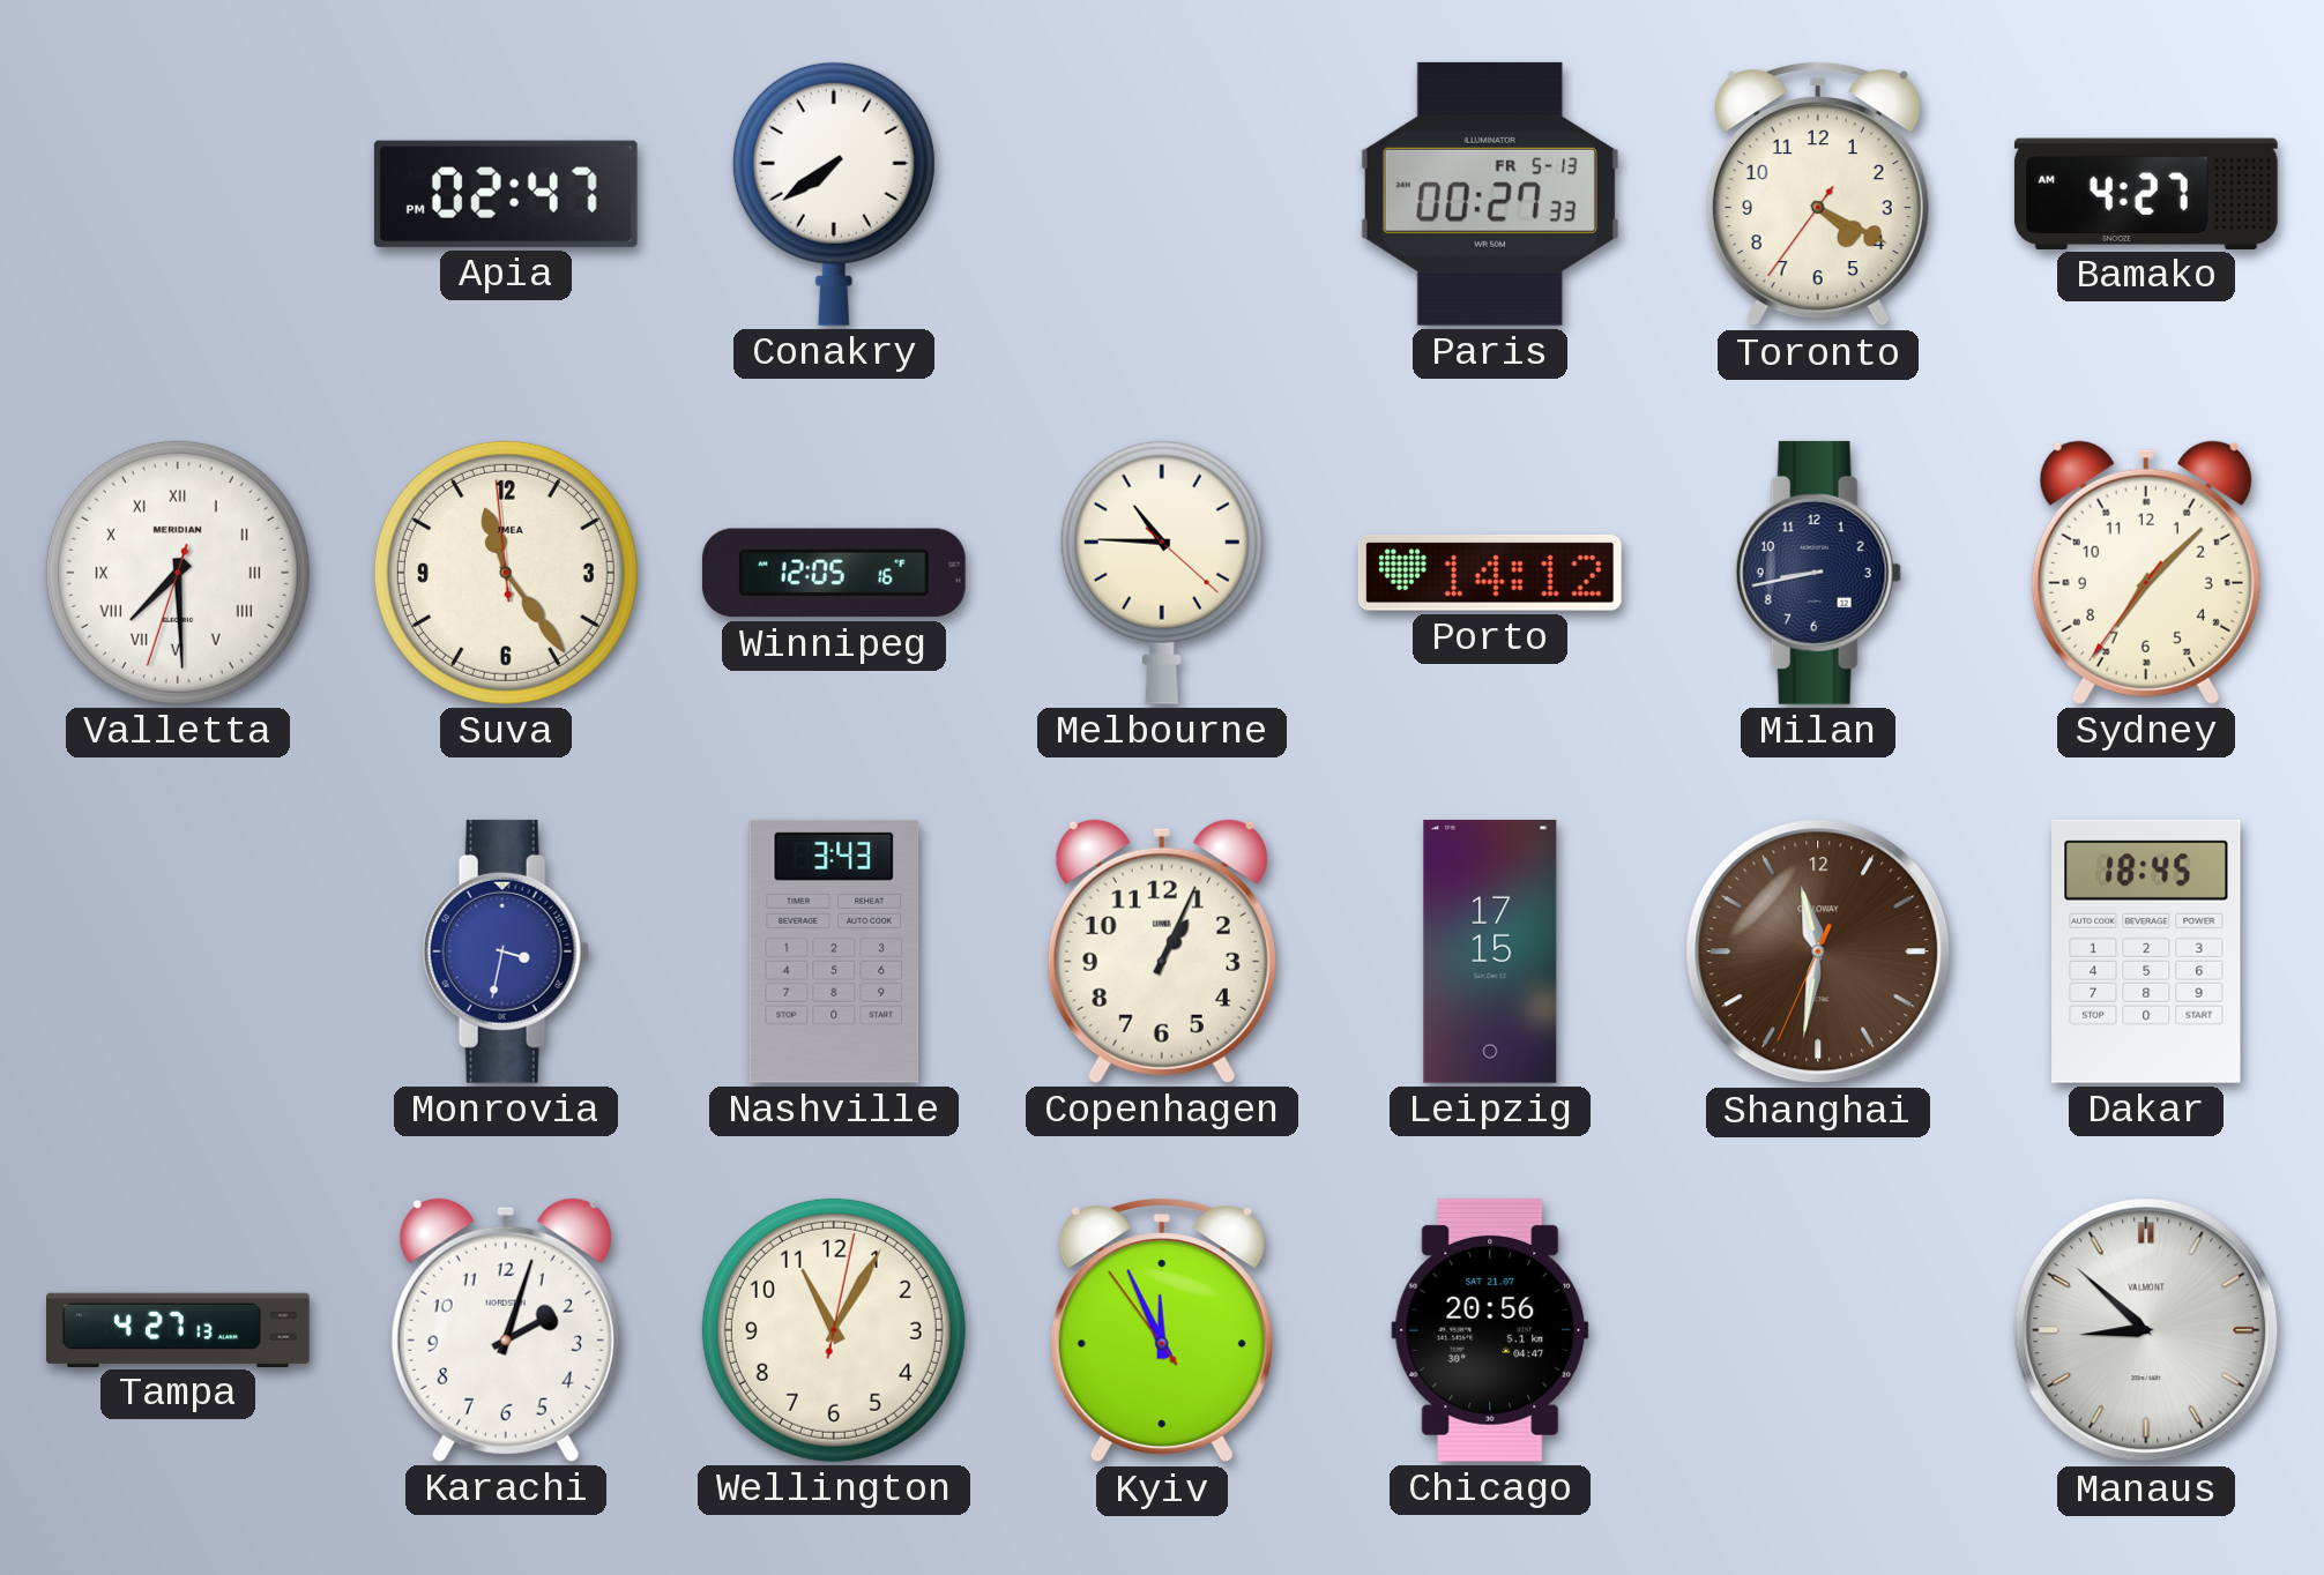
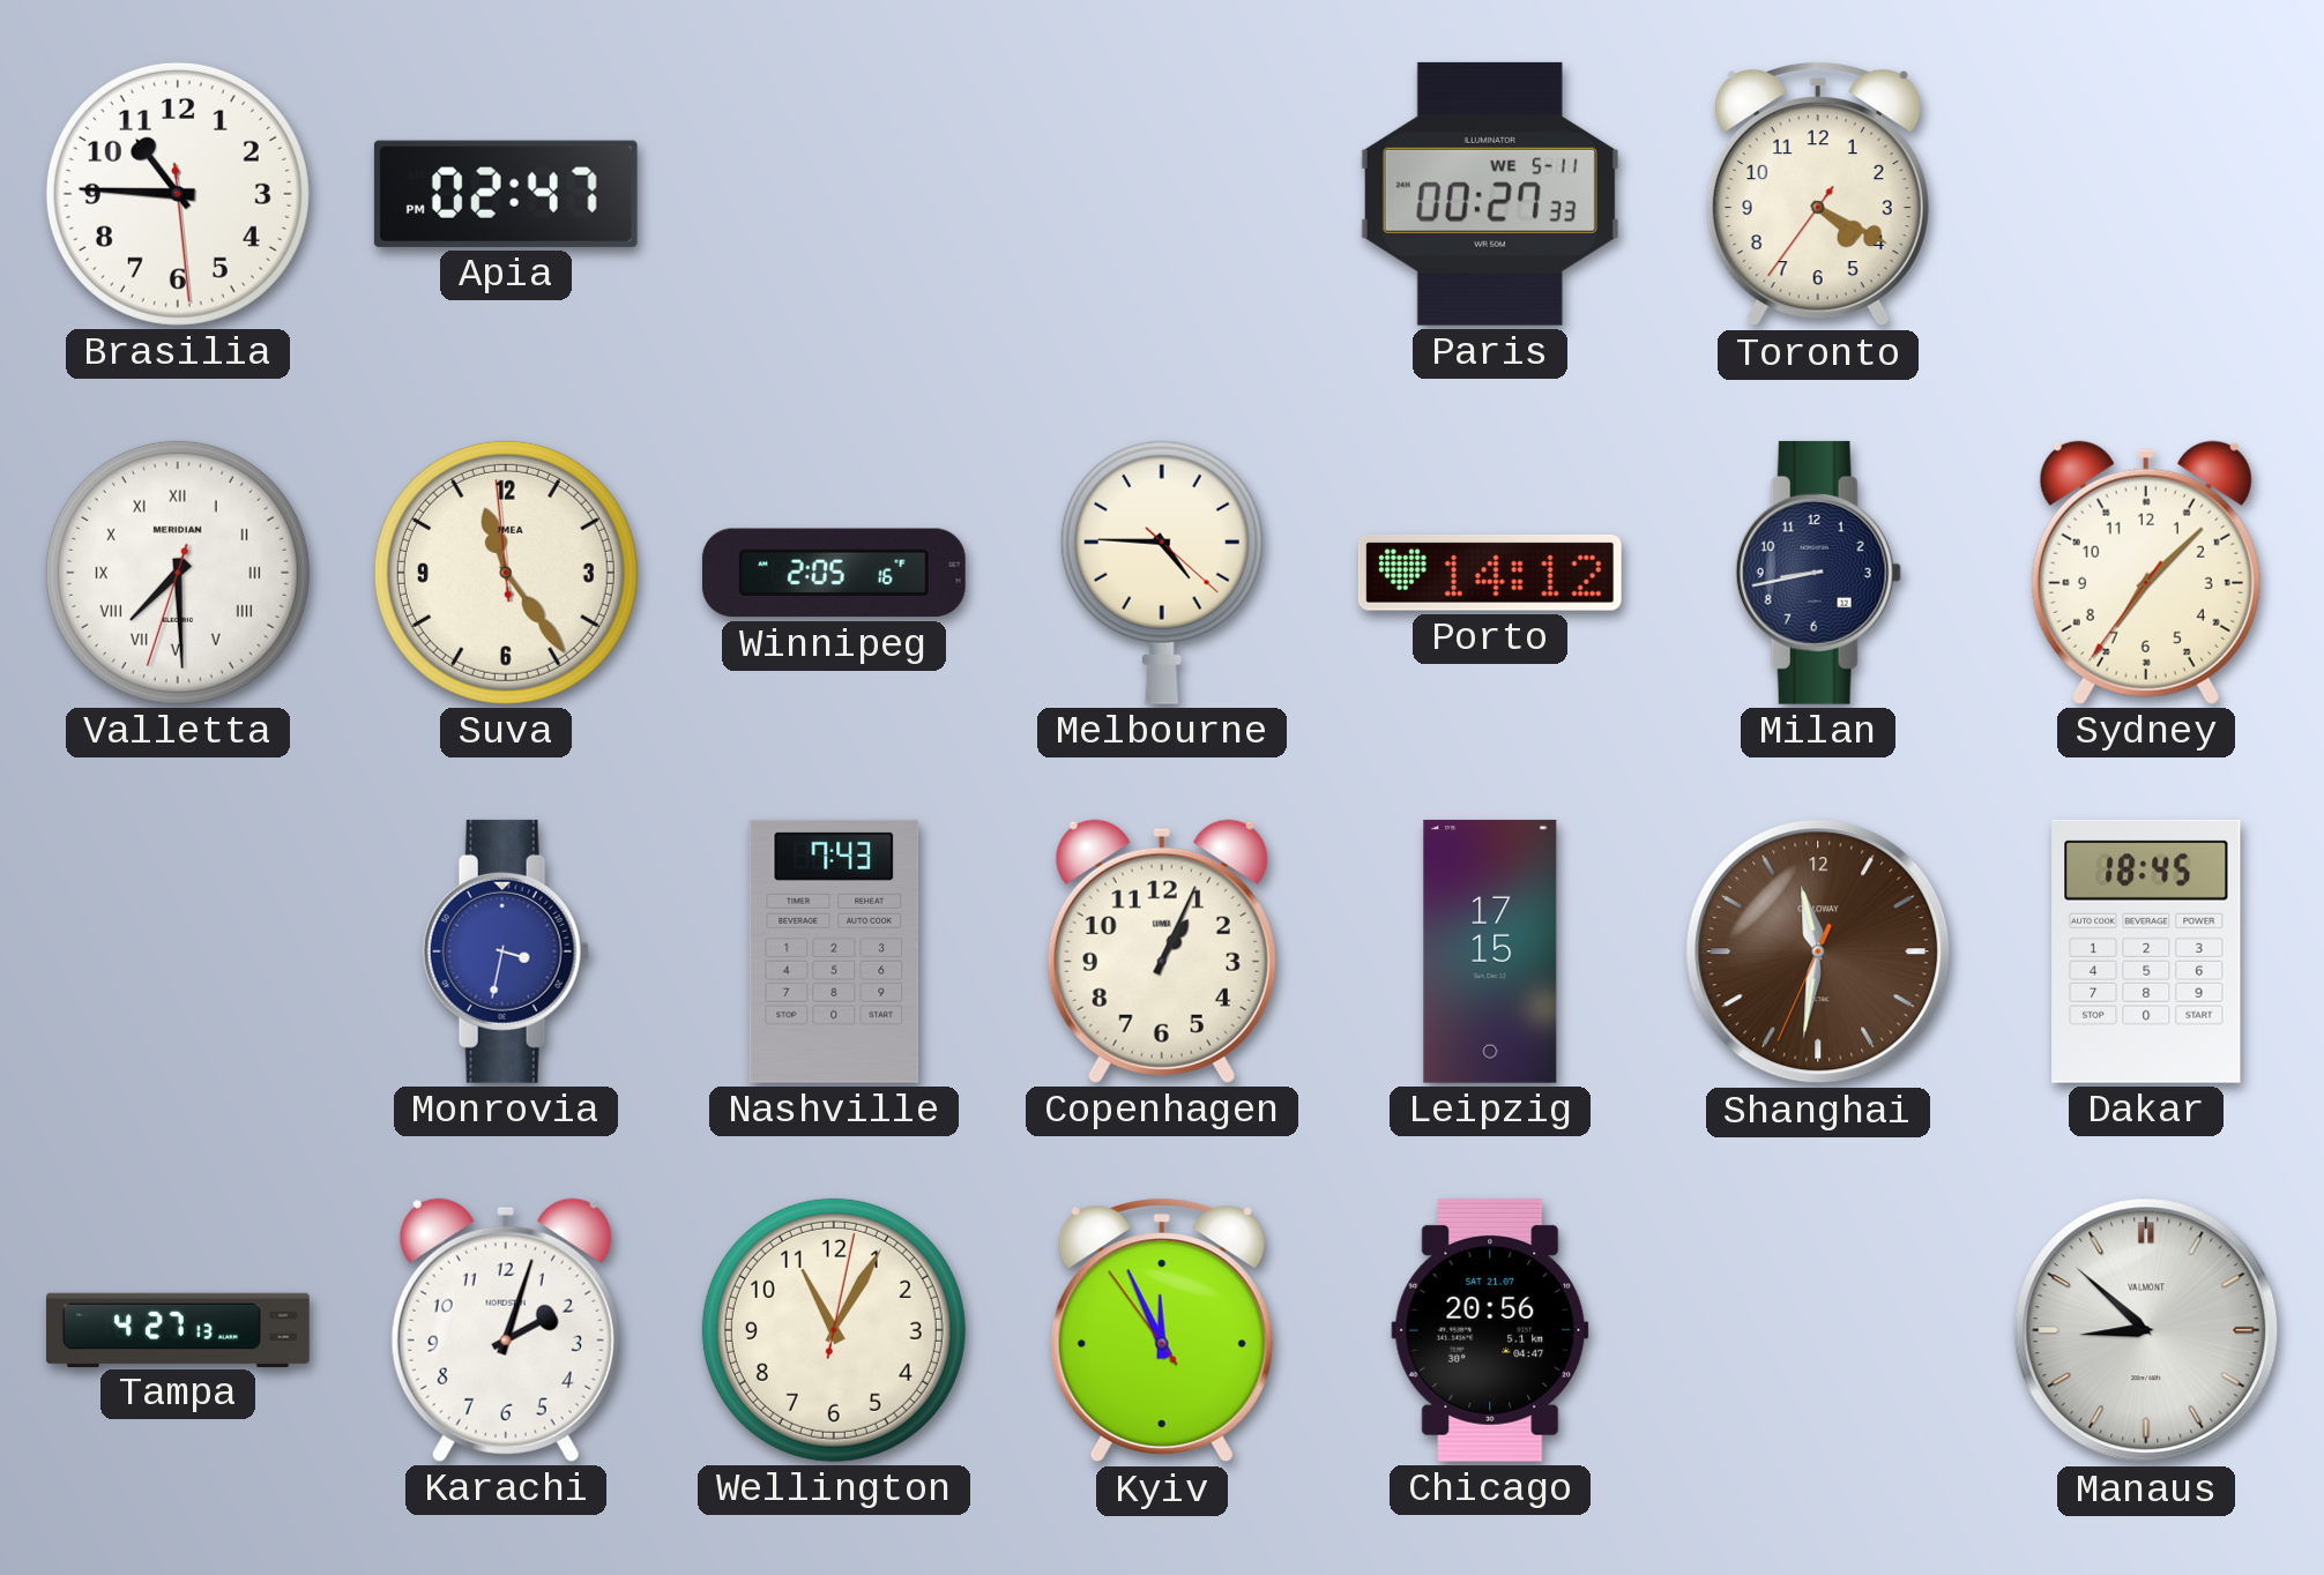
Brasilia: none -> 10:45 (178, 194)
Conakry: 7:39 -> none (834, 194)
Paris date: FR 5-13 -> WE 5-11 (1490, 194)
Bamako: 4:27 -> none (2146, 193)
Winnipeg: 12:05 -> 2:05 (834, 573)
Melbourne: 10:45 -> 4:45 (1162, 573)
Nashville: 3:43 -> 7:43 (834, 951)
